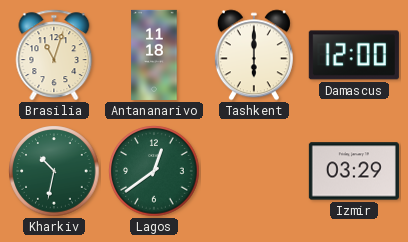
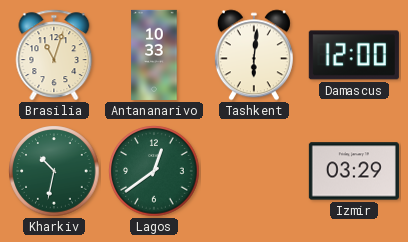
Antananarivo: 11:18 -> 10:33 (154, 55)
Tashkent: 6:00 -> 6:01 (254, 55)
